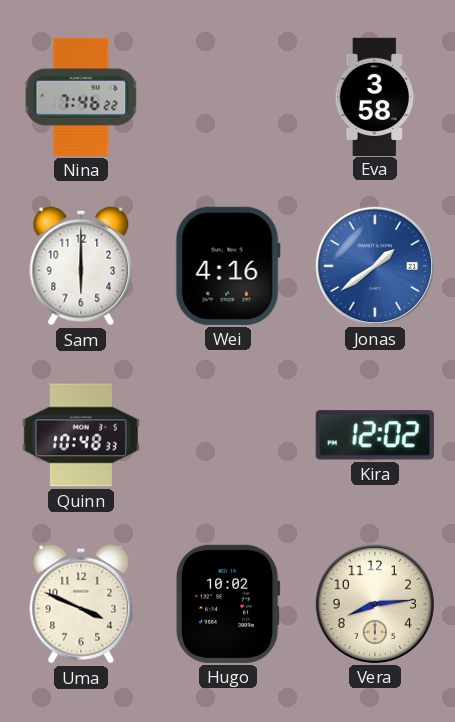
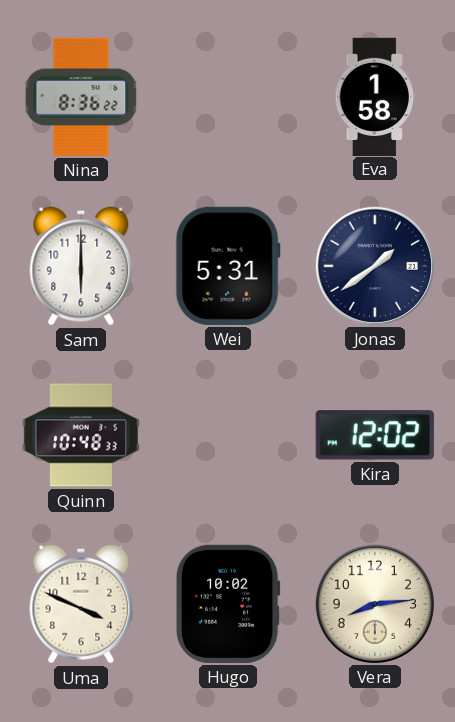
Nina: 7:46 -> 8:36 (81, 97)
Eva: 3:58 -> 1:58 (374, 96)
Wei: 4:16 -> 5:31 (228, 266)
Jonas dial: blue -> navy (375, 266)
